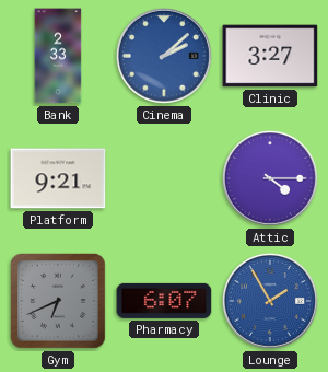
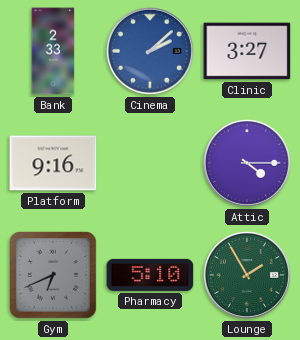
Platform: 9:21 -> 9:16 (53, 163)
Pharmacy: 6:07 -> 5:10 (150, 275)
Lounge dial: blue -> green (247, 275)
